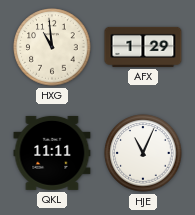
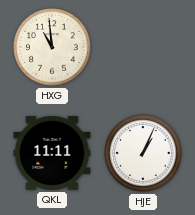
AFX: 1:29 -> none (143, 47)
HJE: 11:04 -> 1:04 (143, 153)
